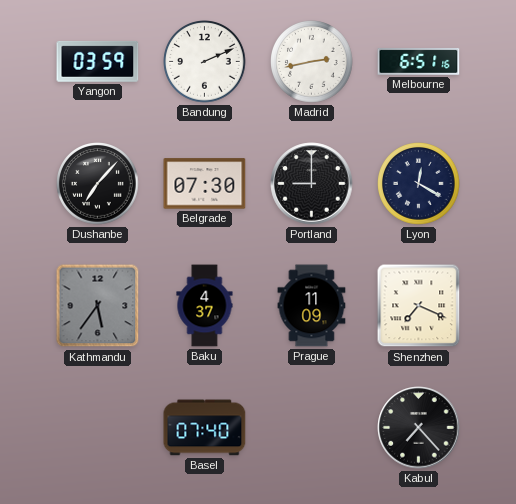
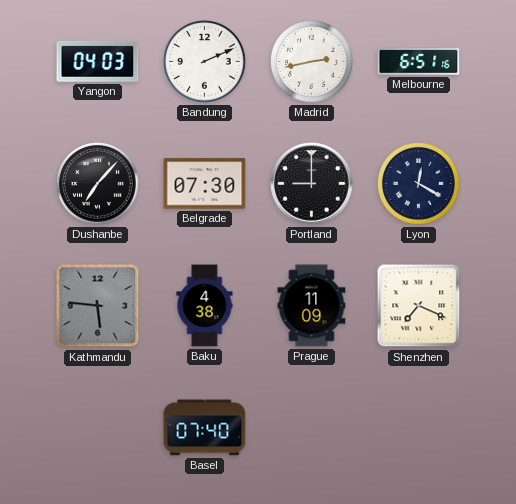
Yangon: 03:59 -> 04:03 (98, 61)
Kathmandu: 5:36 -> 5:46 (98, 306)
Baku: 4:37 -> 4:38 (205, 306)
Kabul: 7:23 -> none (419, 428)
